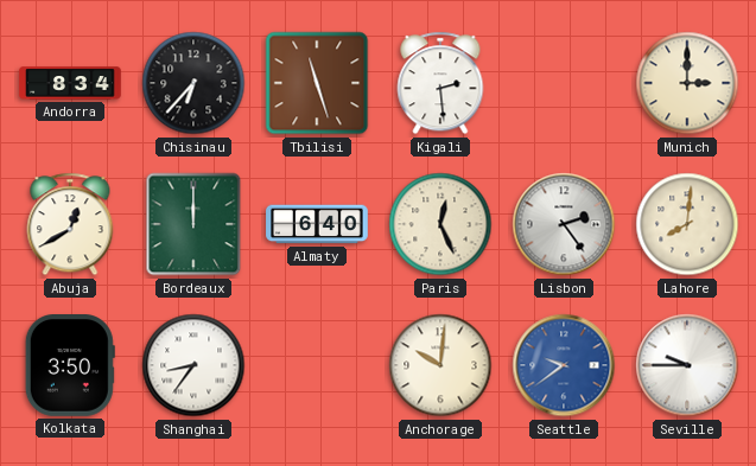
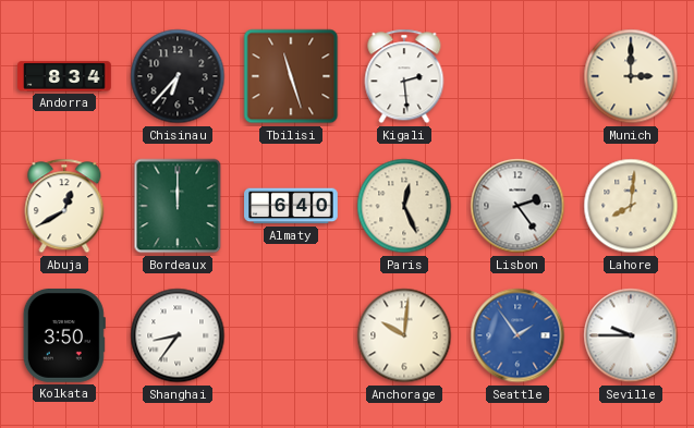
Seattle: 9:39 -> 1:54 (518, 335)
